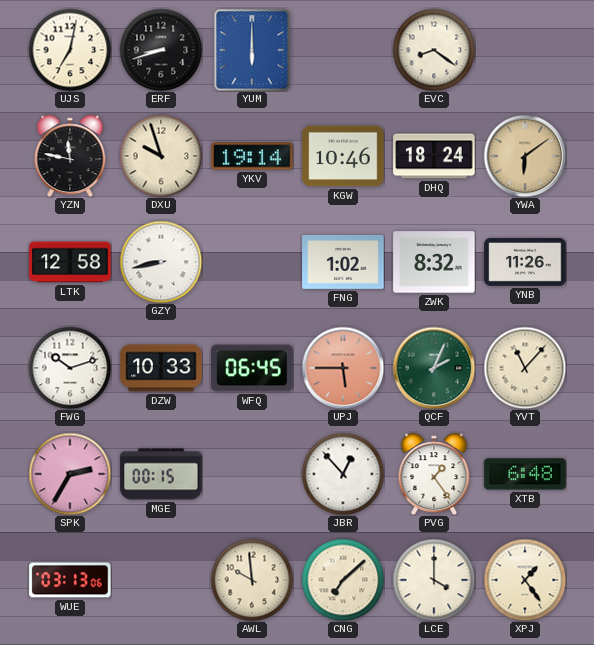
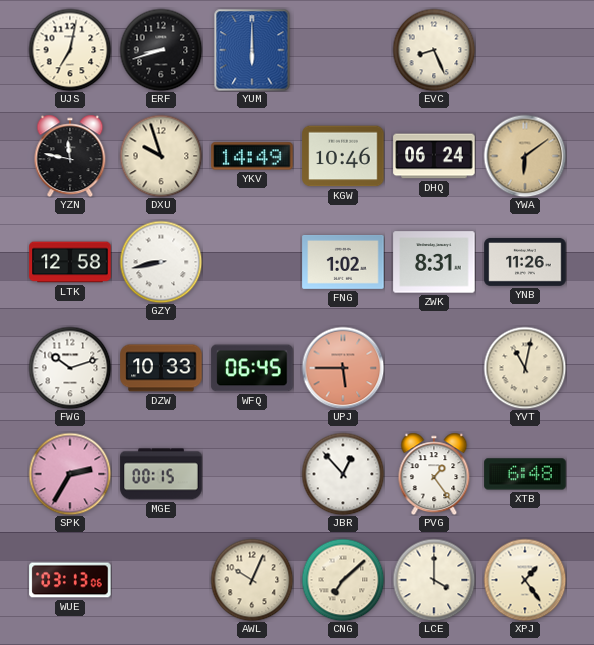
EVC: 8:21 -> 8:26 (434, 50)
YKV: 19:14 -> 14:49 (252, 156)
DHQ: 18:24 -> 06:24 (434, 156)
ZWK: 8:32 -> 8:31 (434, 262)
QCF: 2:04 -> none (434, 368)
YVT: 11:07 -> 11:02 (525, 368)
AWL: 9:59 -> 10:04 (252, 580)
